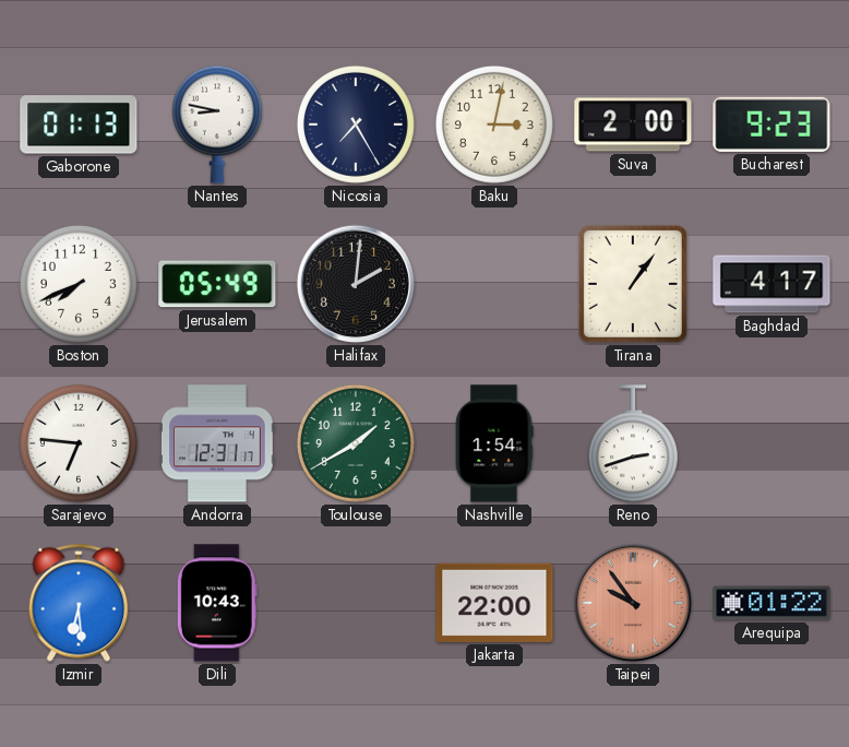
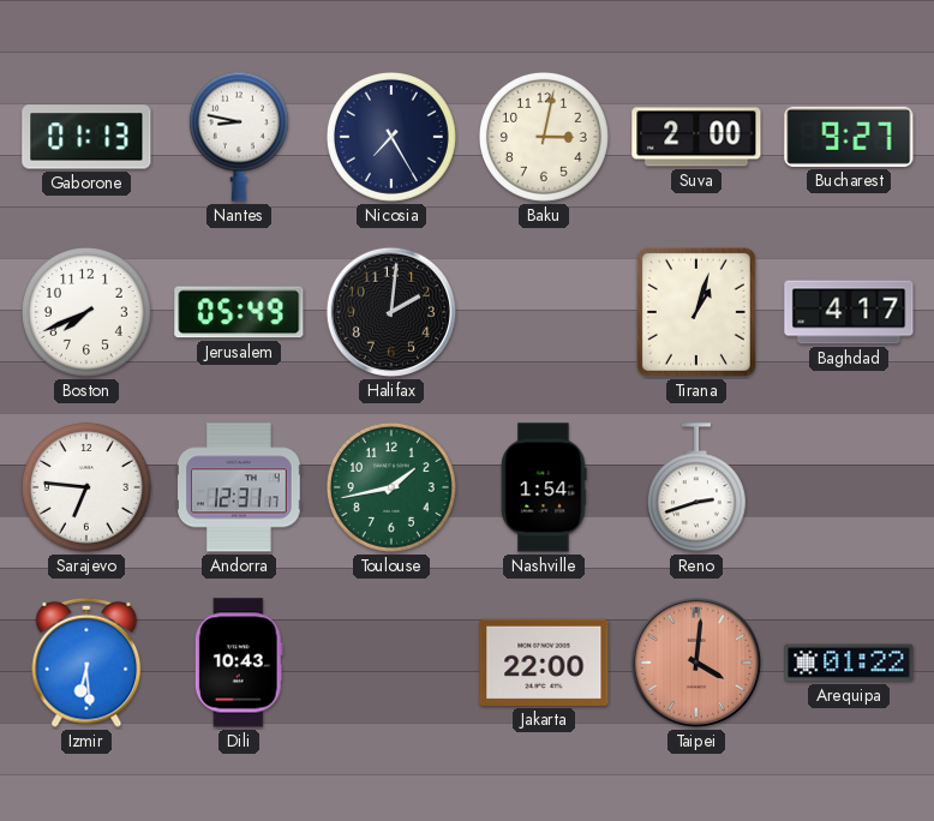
Bucharest: 9:23 -> 9:27 (849, 137)
Tirana: 1:06 -> 1:03 (696, 312)
Toulouse: 1:40 -> 1:43 (391, 487)
Taipei: 9:54 -> 4:01 (696, 663)
